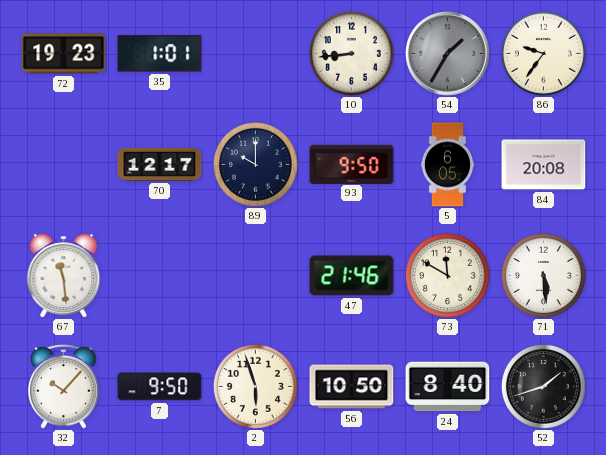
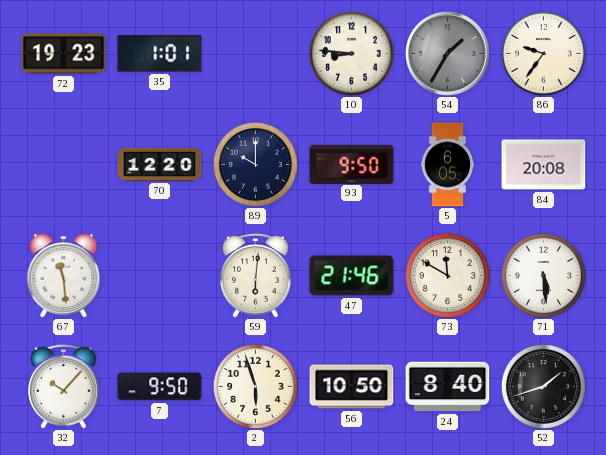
10: 8:44 -> 8:46 (351, 53)
70: 12:17 -> 12:20 (160, 164)
59: none -> 6:01 (256, 275)
